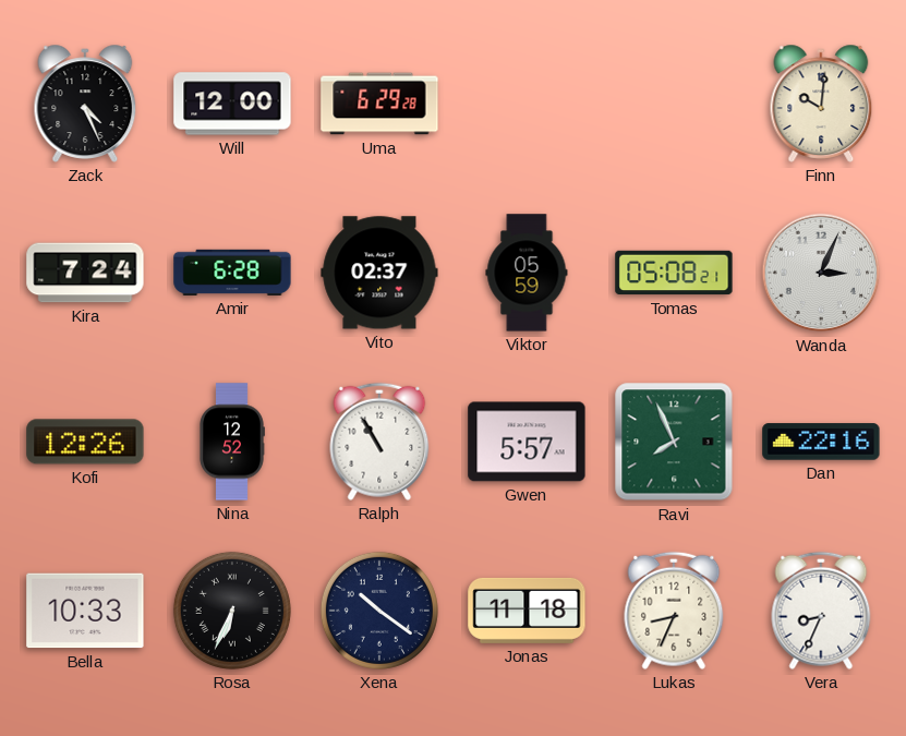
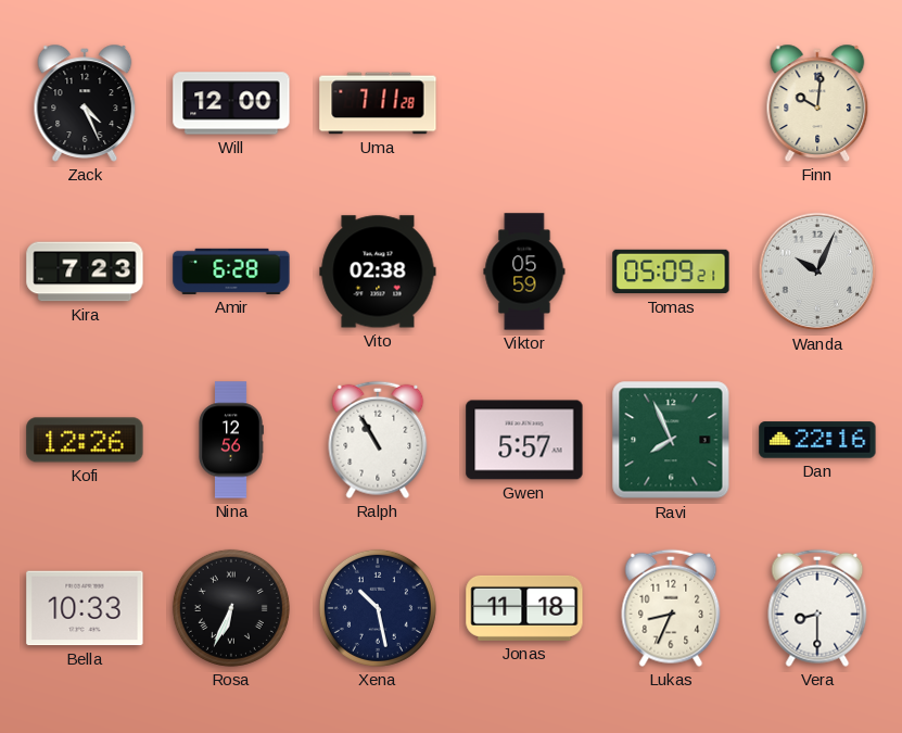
Uma: 6:29 -> 7:11 (378, 103)
Kira: 7:24 -> 7:23 (85, 271)
Vito: 02:37 -> 02:38 (378, 271)
Tomas: 05:08 -> 05:09 (671, 271)
Wanda: 3:04 -> 10:04 (817, 271)
Nina: 12:52 -> 12:56 (231, 440)
Xena: 10:21 -> 10:28 (378, 608)
Vera: 8:34 -> 8:30 (817, 608)
